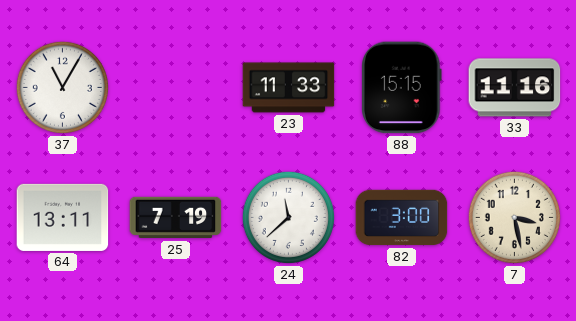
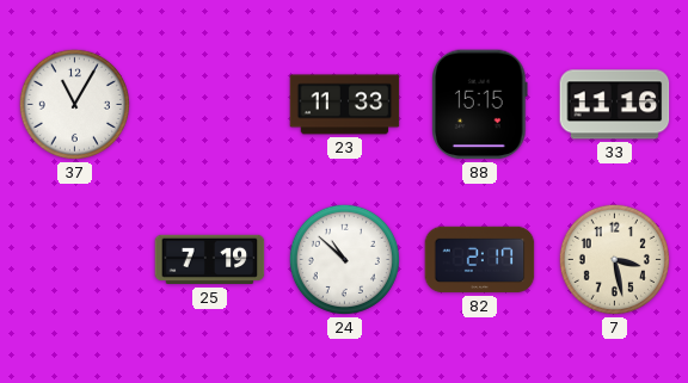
64: 13:11 -> none (63, 217)
24: 11:38 -> 10:52 (344, 259)
82: 3:00 -> 2:17 (480, 260)
